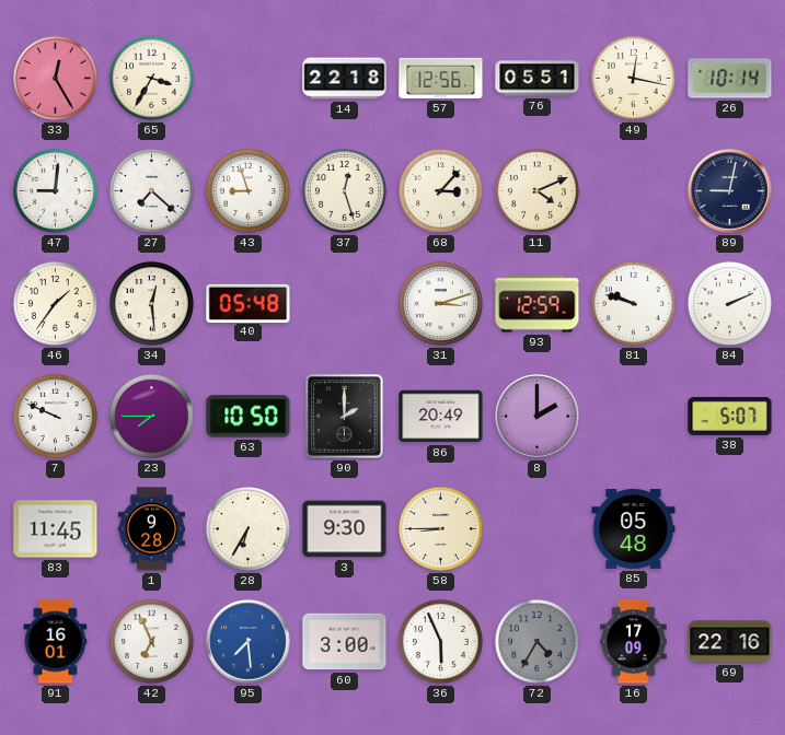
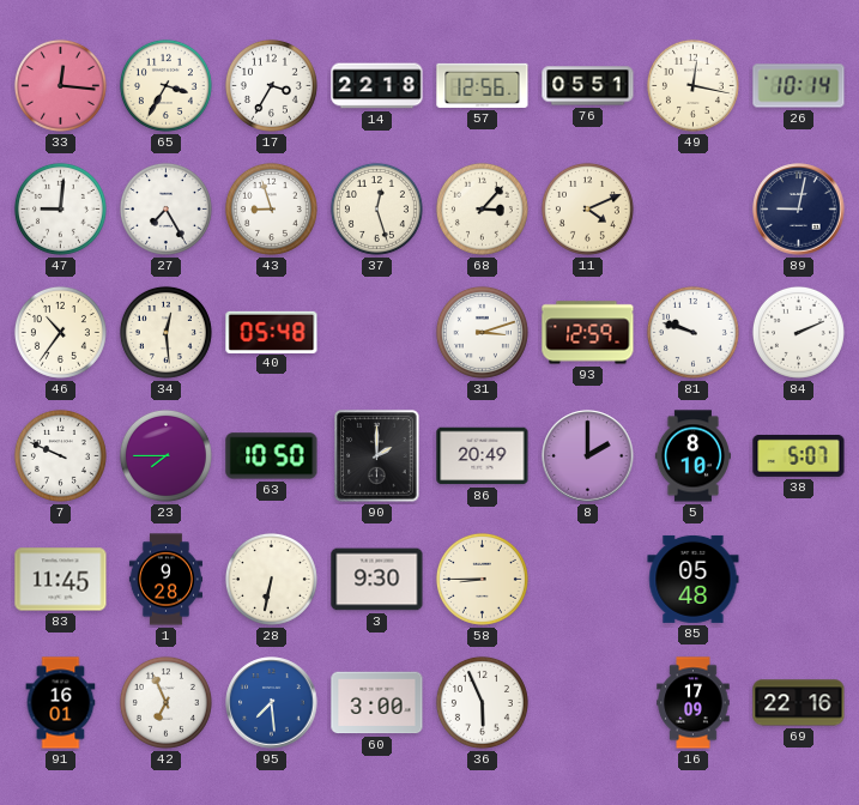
33: 12:25 -> 12:16 (60, 85)
17: none -> 3:35 (271, 85)
27: 7:22 -> 7:25 (165, 208)
46: 1:36 -> 10:36 (60, 332)
5: none -> 8:10 (692, 456)
28: 6:35 -> 6:32 (271, 579)
72: 4:35 -> none (536, 641)
